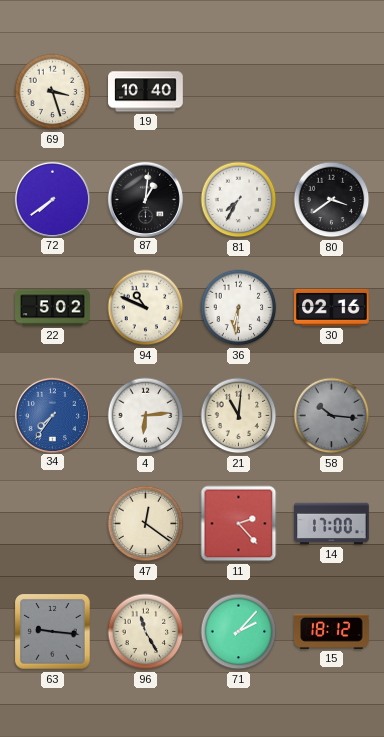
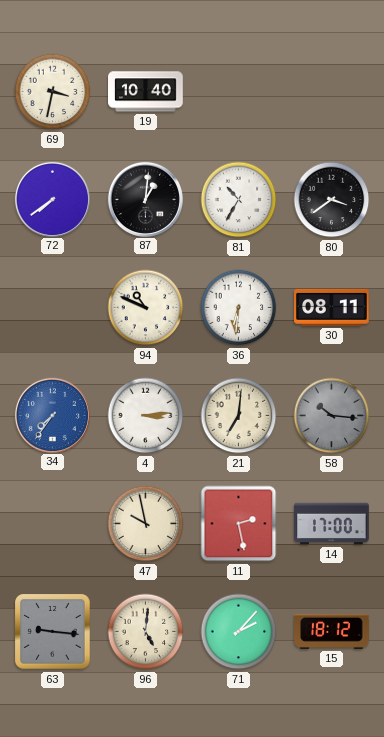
69: 3:27 -> 3:32 (53, 92)
81: 7:35 -> 10:35 (239, 200)
22: 5:02 -> none (53, 308)
30: 02:16 -> 08:11 (332, 307)
4: 6:14 -> 3:14 (146, 416)
21: 11:01 -> 7:01 (239, 416)
47: 12:21 -> 9:58 (146, 524)
11: 2:23 -> 2:28 (239, 524)
96: 11:25 -> 5:01 (146, 632)
